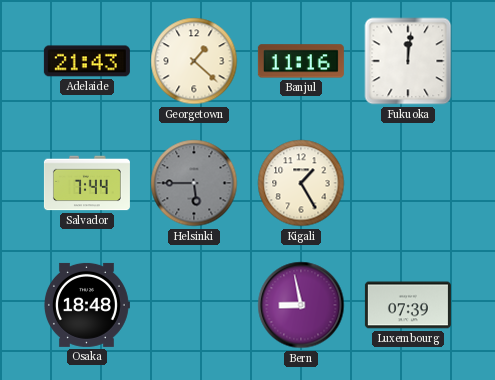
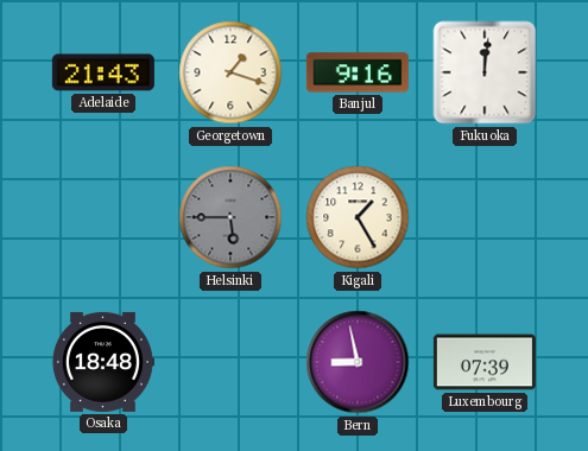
Georgetown: 1:22 -> 1:18 (230, 72)
Banjul: 11:16 -> 9:16 (358, 72)
Salvador: 7:44 -> none (87, 183)
